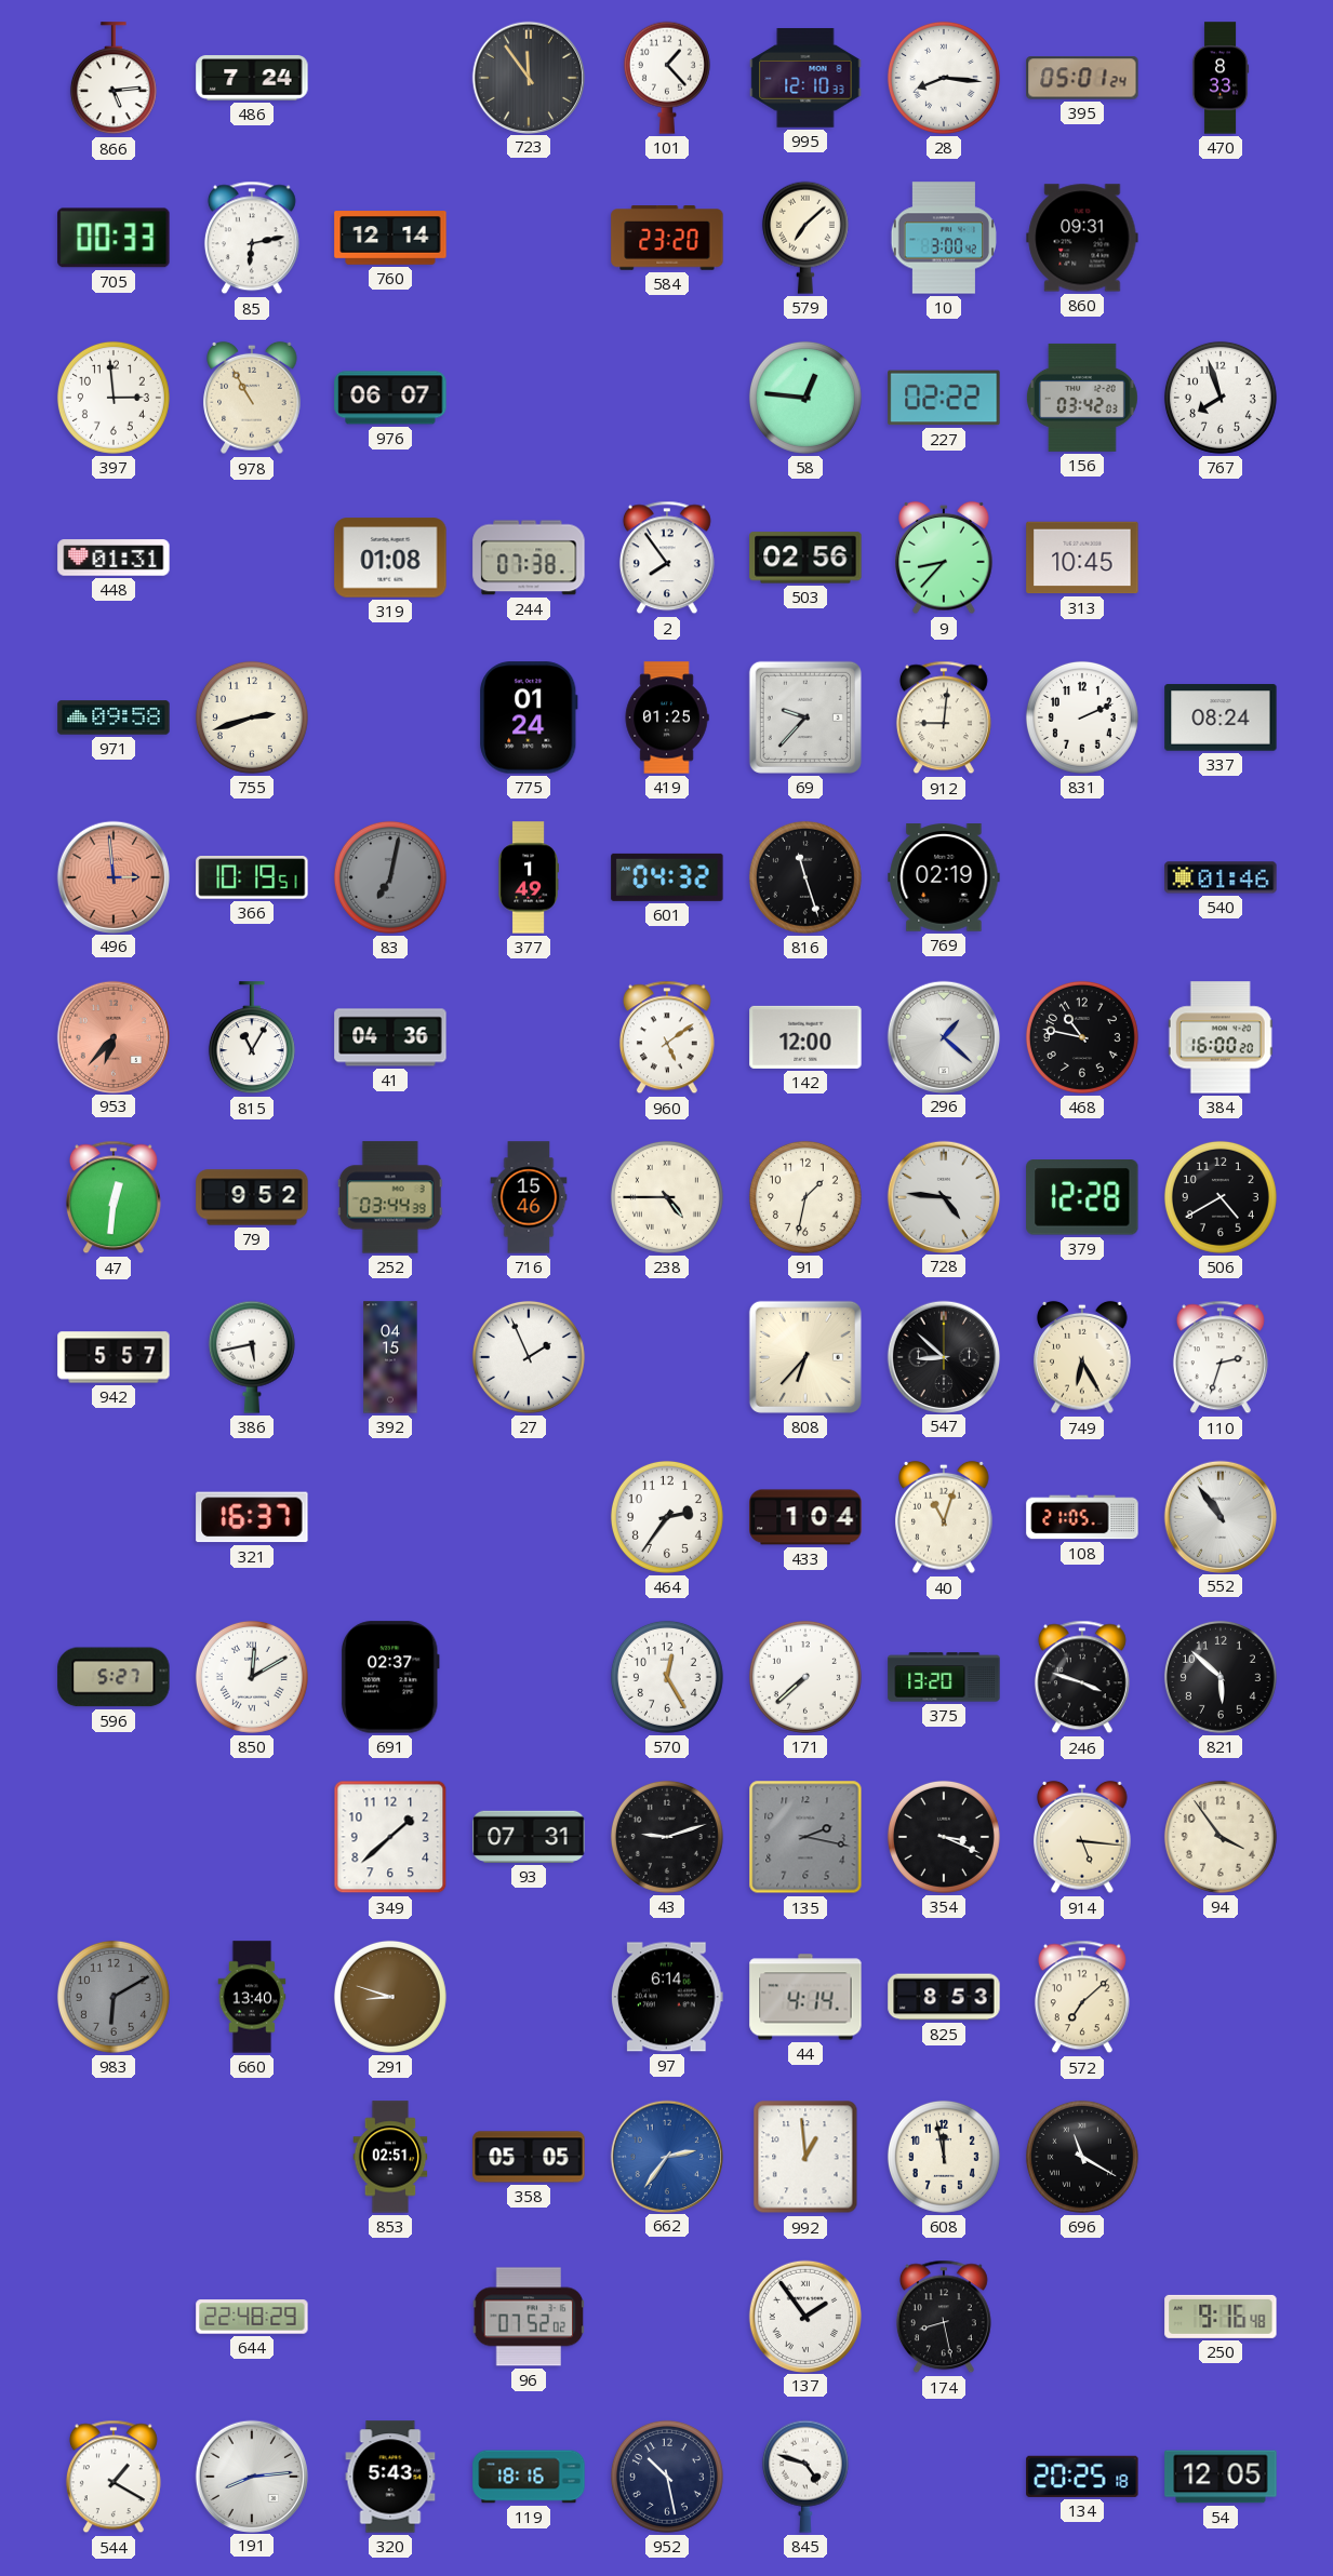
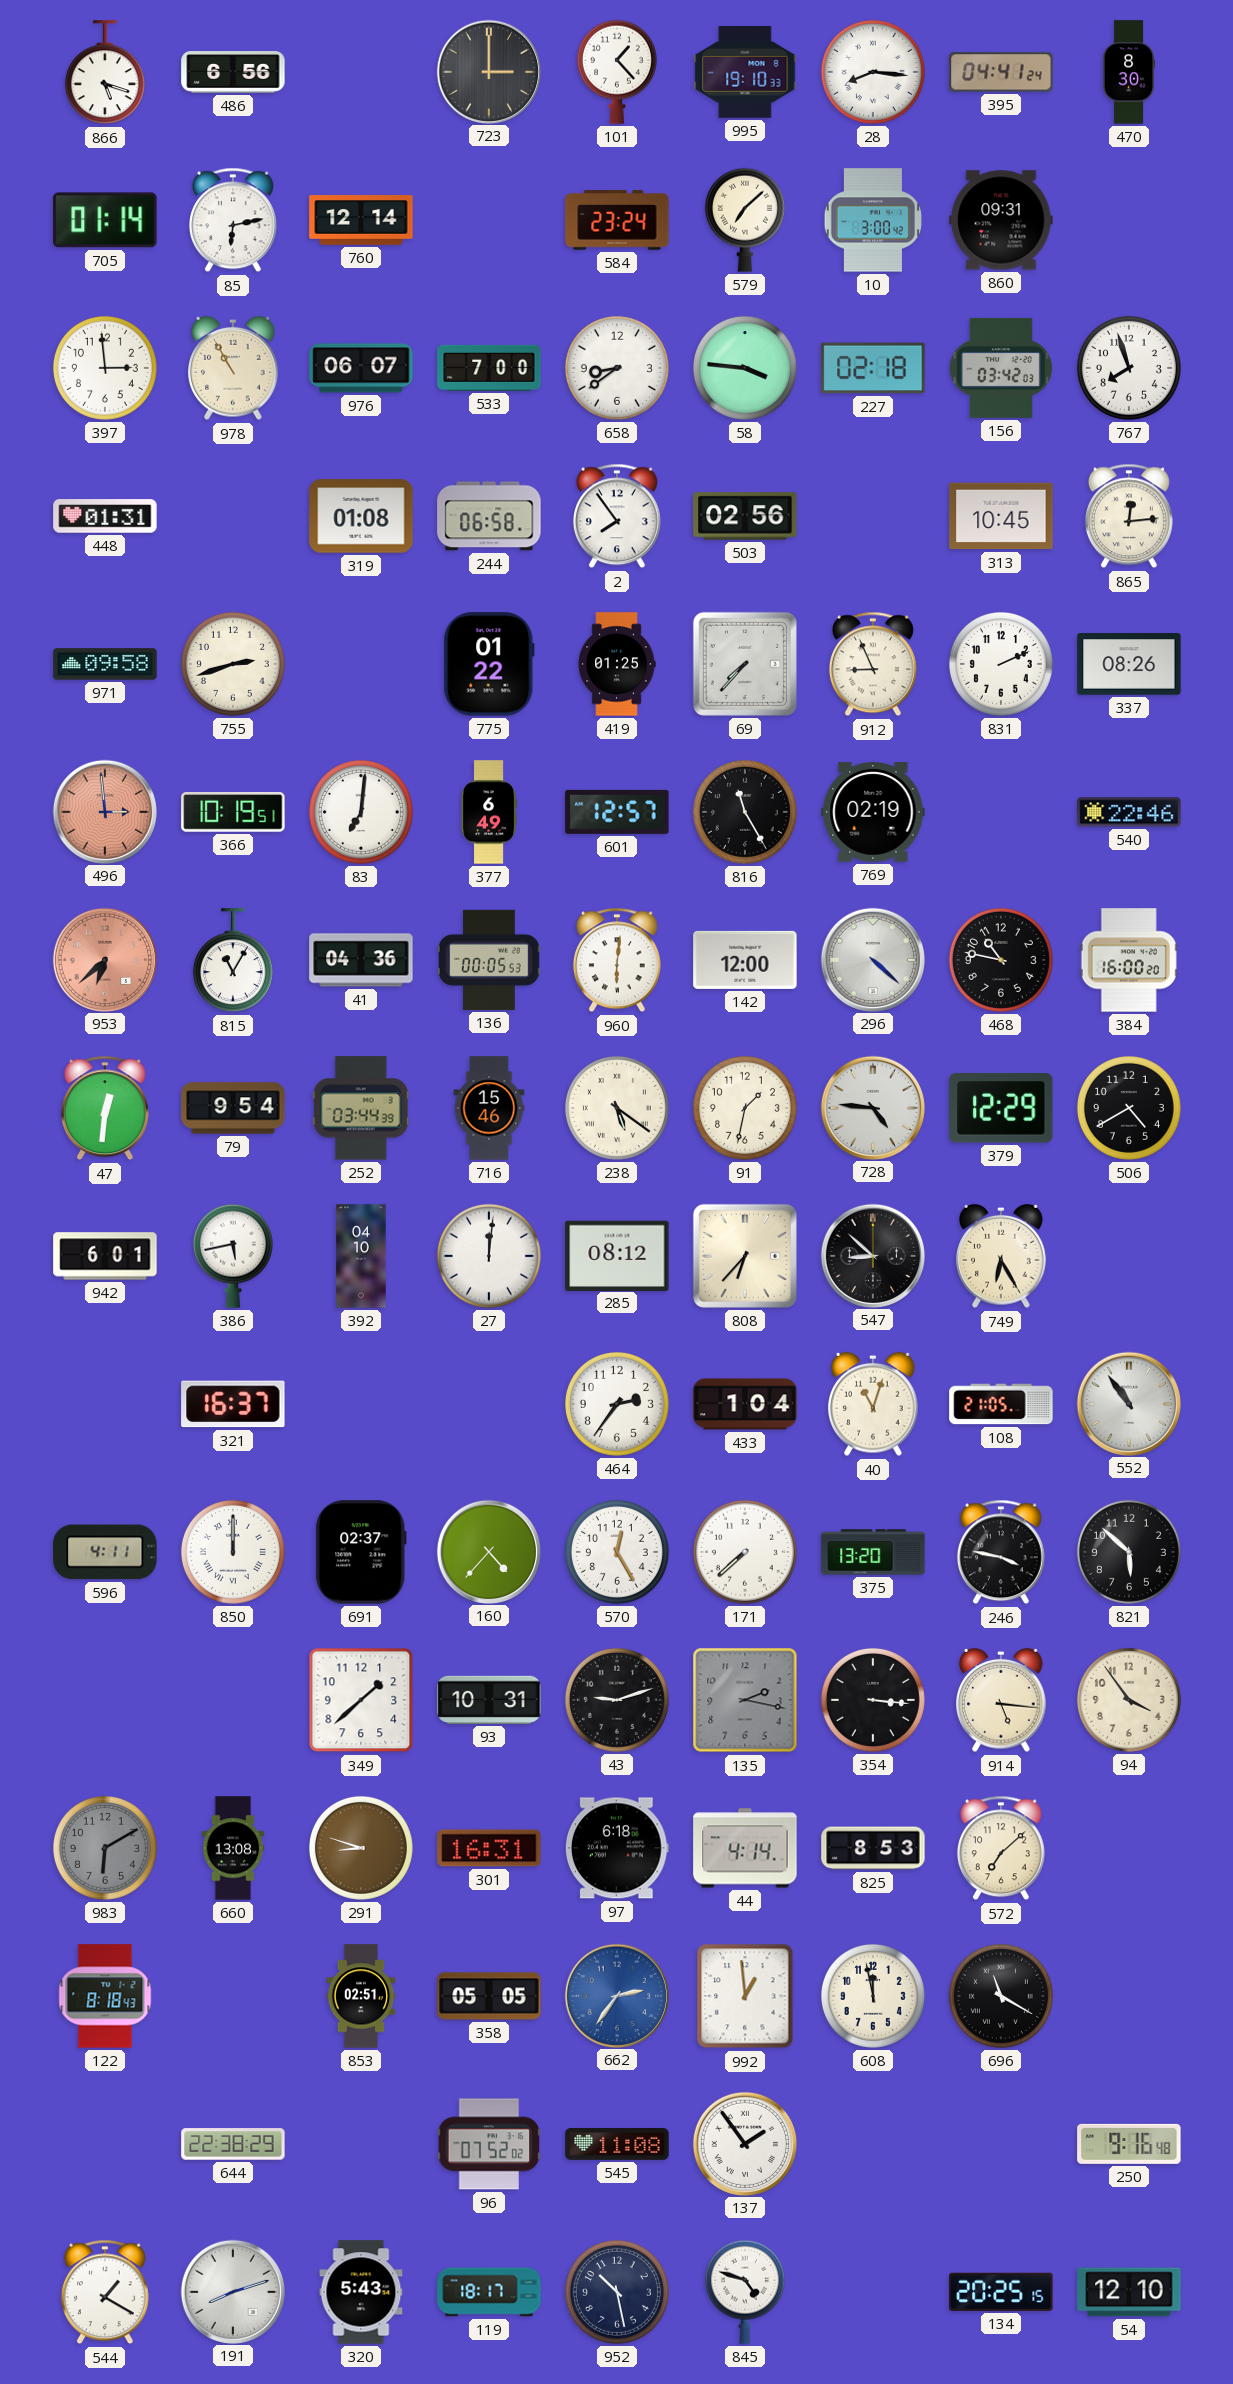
866: 5:14 -> 5:18 (105, 73)
486: 7:24 -> 6:56 (233, 72)
723: 11:54 -> 3:00 (488, 71)
995: 12:10 -> 19:10 (745, 72)
395: 05:01 -> 04:41 (1001, 72)
470: 8:33 -> 8:30 (1129, 72)
705: 00:33 -> 01:14 (105, 220)
584: 23:20 -> 23:24 (617, 220)
533: none -> 7:00 (489, 368)
658: none -> 8:39 (617, 368)
58: 12:46 -> 3:46 (745, 368)
227: 02:22 -> 02:18 (873, 368)
244: 07:38 -> 06:58 (489, 516)
9: 8:37 -> none (944, 558)
865: none -> 12:14 (1129, 516)
775: 01:24 -> 01:22 (489, 664)
69: 9:37 -> 7:37 (745, 664)
912: 9:01 -> 8:56 (873, 664)
337: 08:24 -> 08:26 (1129, 664)
83: 7:02 -> 7:01 (361, 812)
83 dial: grey -> white (361, 812)
377: 1:49 -> 6:49 (489, 812)
601: 04:32 -> 12:57 (617, 812)
816: 11:27 -> 11:25 (745, 812)
540: 01:46 -> 22:46 (1129, 812)
953: 6:37 -> 6:38 (104, 959)
136: none -> 00:05 (489, 960)
960: 5:09 -> 6:01 (617, 960)
296: 1:22 -> 4:22 (872, 959)
79: 9:52 -> 9:54 (233, 1108)
238: 4:45 -> 5:21 (617, 1108)
379: 12:28 -> 12:29 (1001, 1108)
942: 5:57 -> 6:01 (105, 1256)
392: 04:15 -> 04:10 (361, 1256)
27: 1:56 -> 12:01 (489, 1256)
285: none -> 08:12 (617, 1255)
110: 2:33 -> none (1221, 1357)
596: 5:27 -> 4:11 (105, 1552)
850: 12:10 -> 12:00 (233, 1552)
160: none -> 4:37 (488, 1551)
246: 3:48 -> 3:47 (1001, 1552)
93: 07:31 -> 10:31 (489, 1700)
354: 3:19 -> 3:16 (873, 1700)
660: 13:40 -> 13:08 (233, 1848)
301: none -> 16:31 (489, 1848)
97: 6:14 -> 6:18 (617, 1848)
122: none -> 8:18 (105, 1996)
644: 22:48 -> 22:38 (233, 2144)
545: none -> 11:08 (617, 2144)
174: 8:28 -> none (944, 2317)
191: 8:14 -> 8:12 (232, 2291)
119: 18:16 -> 18:17 (489, 2292)
134: 20:25:18 -> 20:25:15 (1001, 2292)
54: 12:05 -> 12:10 (1129, 2292)
